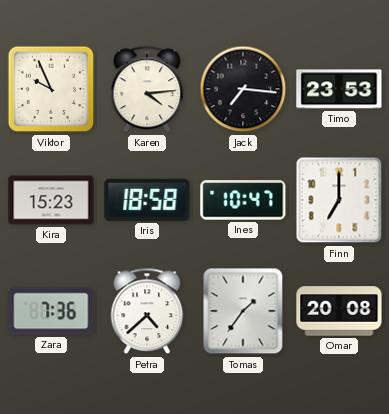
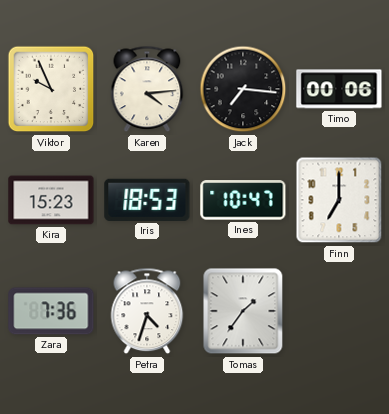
Timo: 23:53 -> 00:06 (339, 89)
Iris: 18:58 -> 18:53 (147, 200)
Petra: 4:38 -> 4:33 (147, 311)
Omar: 20:08 -> none (339, 311)
